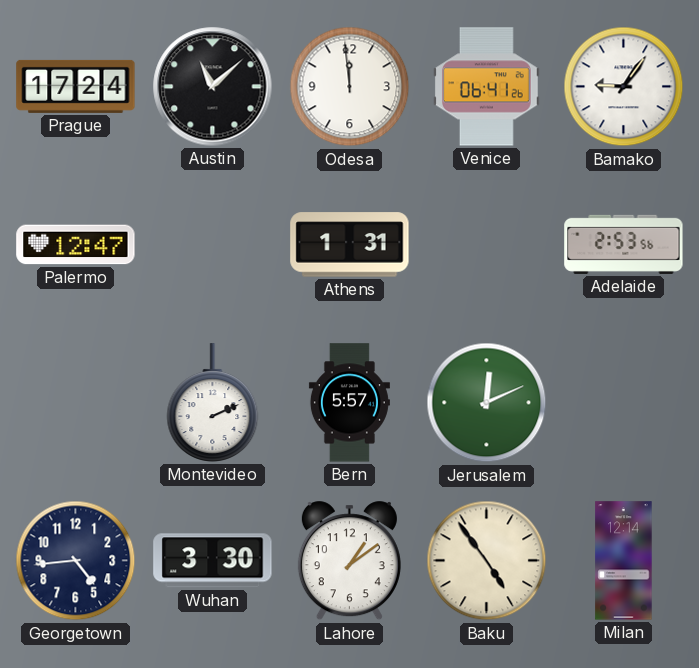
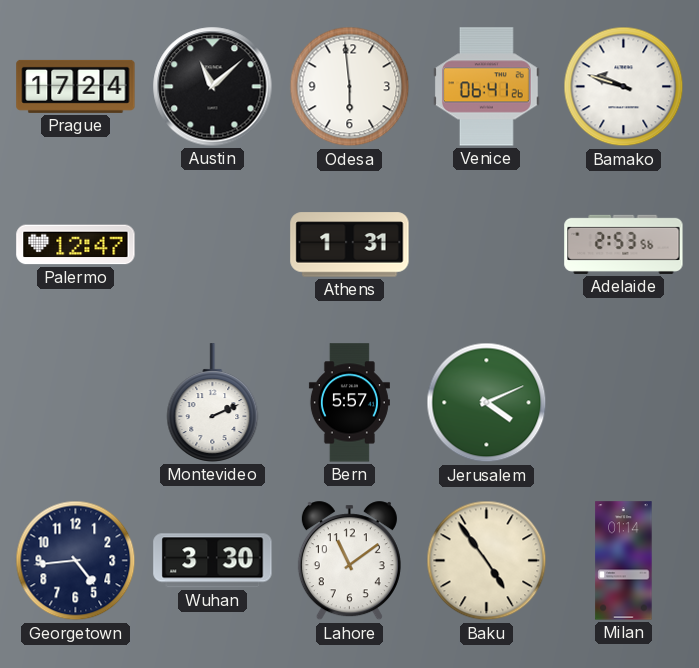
Odesa: 11:59 -> 5:59 (350, 87)
Bamako: 9:06 -> 9:48 (624, 87)
Jerusalem: 12:11 -> 4:11 (487, 403)
Lahore: 1:09 -> 11:09 (349, 561)
Milan: 12:14 -> 01:14 (624, 561)
